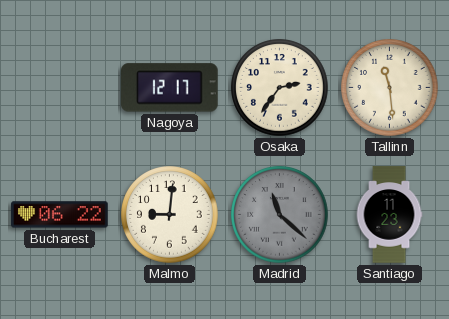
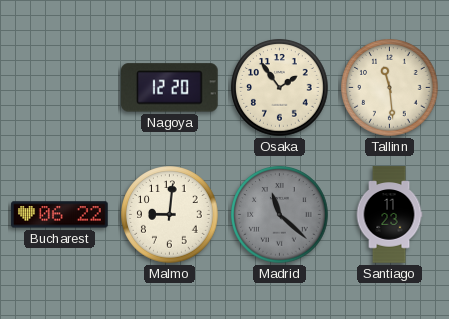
Nagoya: 12:17 -> 12:20 (170, 88)
Osaka: 2:36 -> 1:54 (280, 88)
